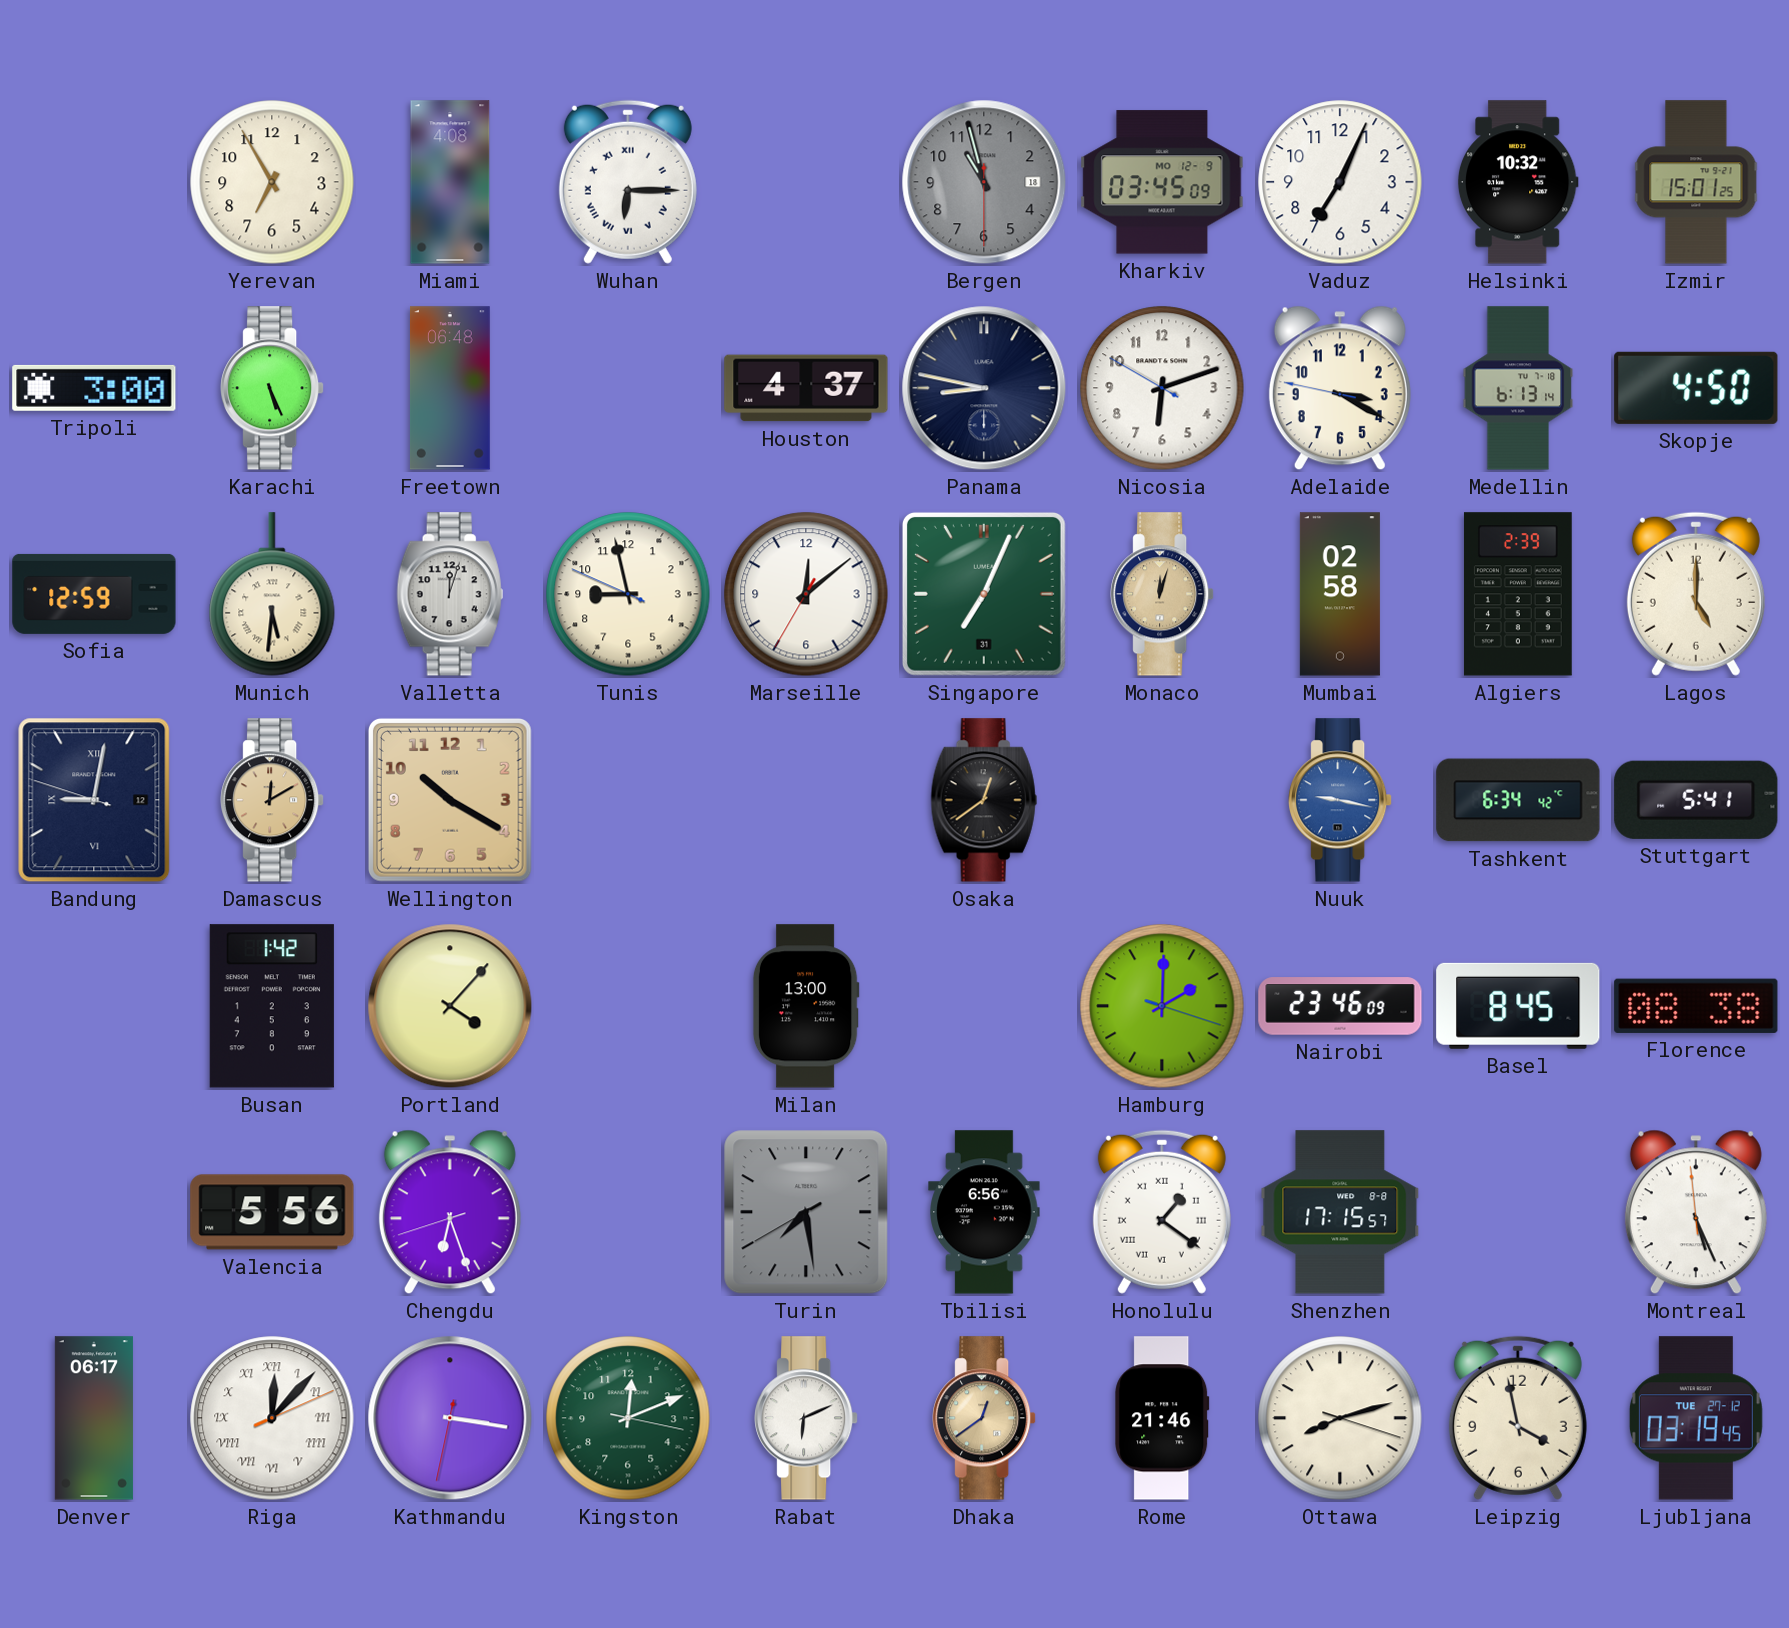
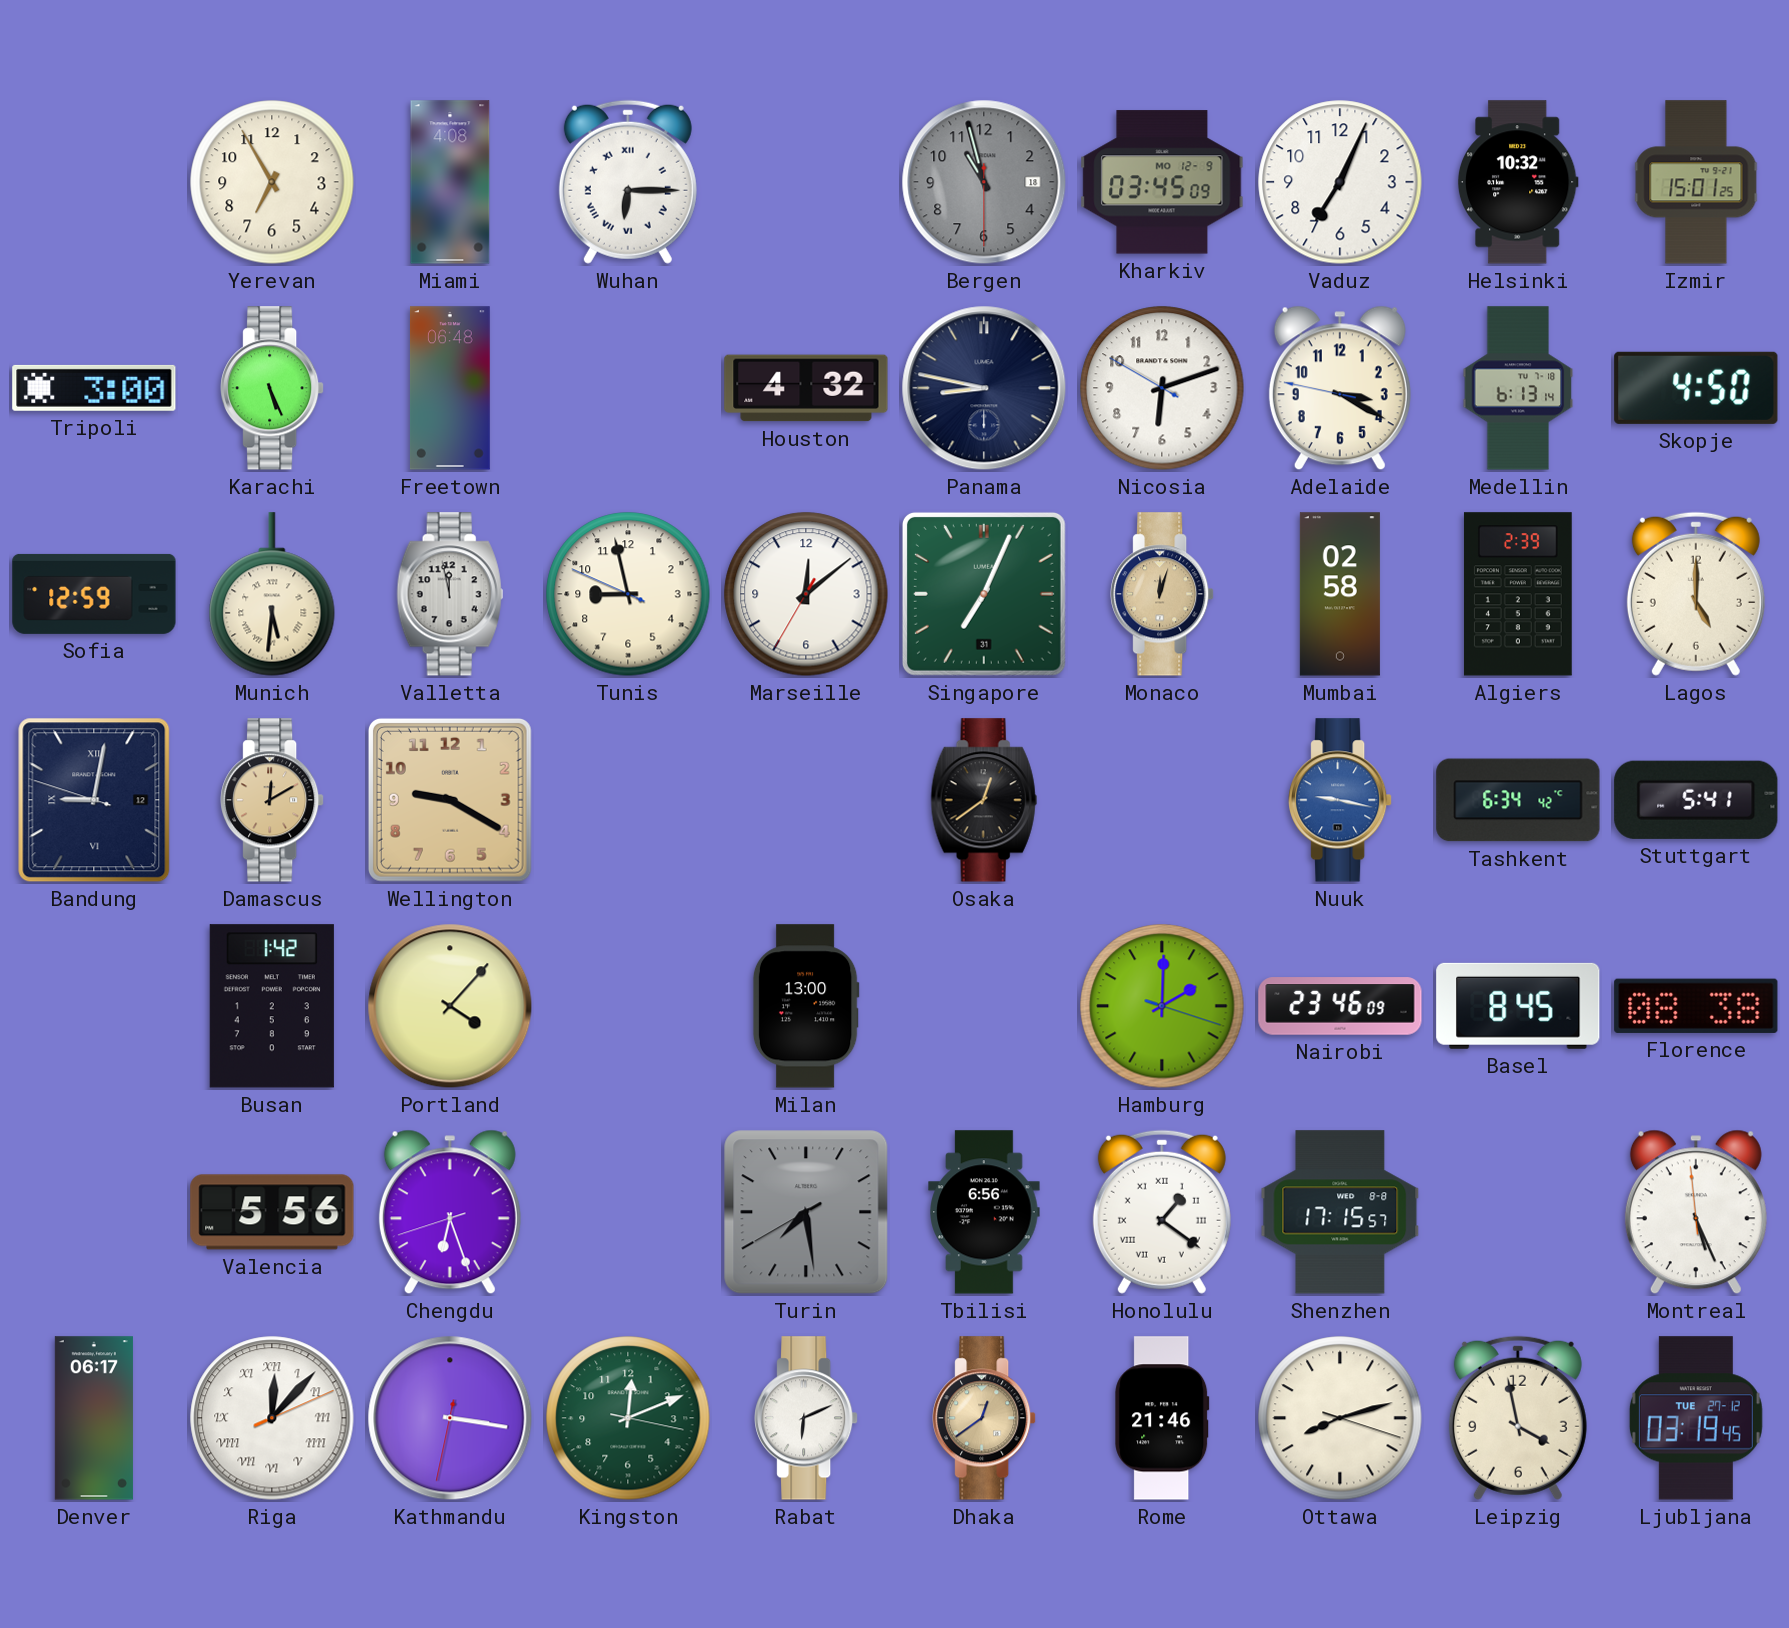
Houston: 4:37 -> 4:32 (806, 388)
Valletta: 12:03 -> 11:58 (450, 594)
Wellington: 10:20 -> 9:20 (450, 800)
